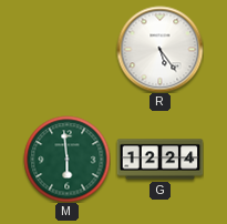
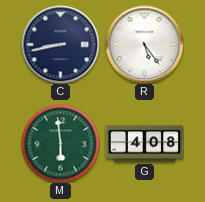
C: none -> 8:43 (60, 44)
G: 12:24 -> 4:08 (144, 144)
